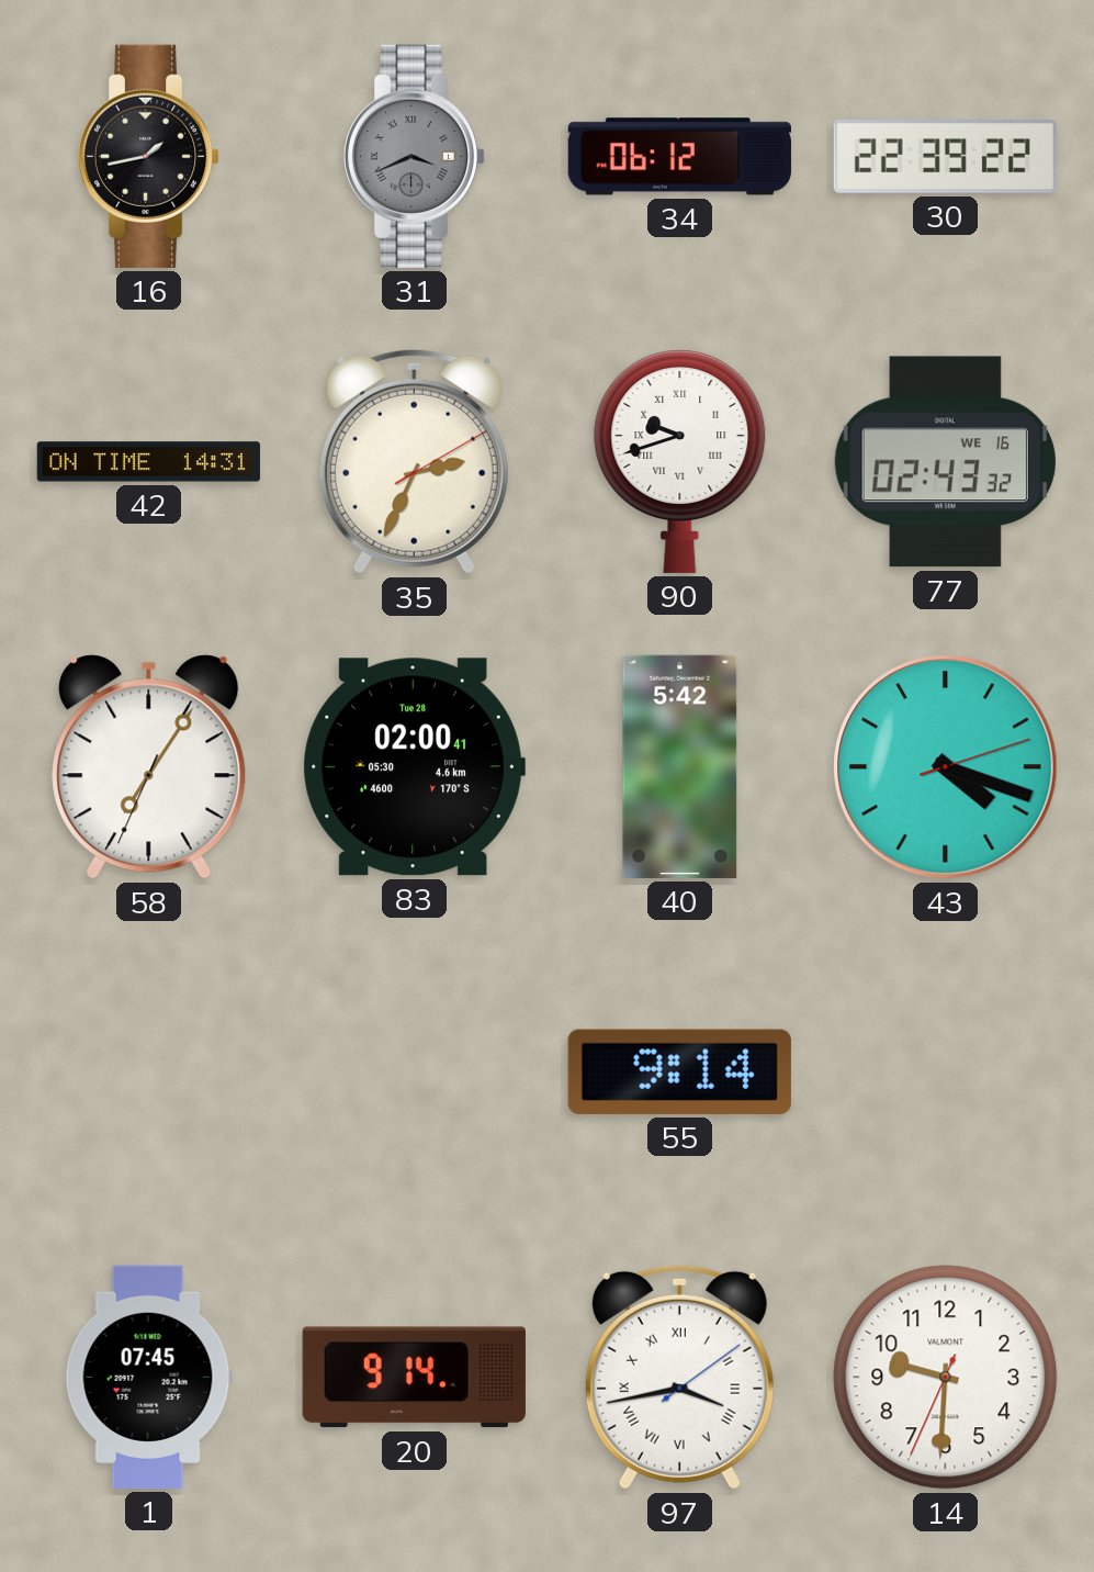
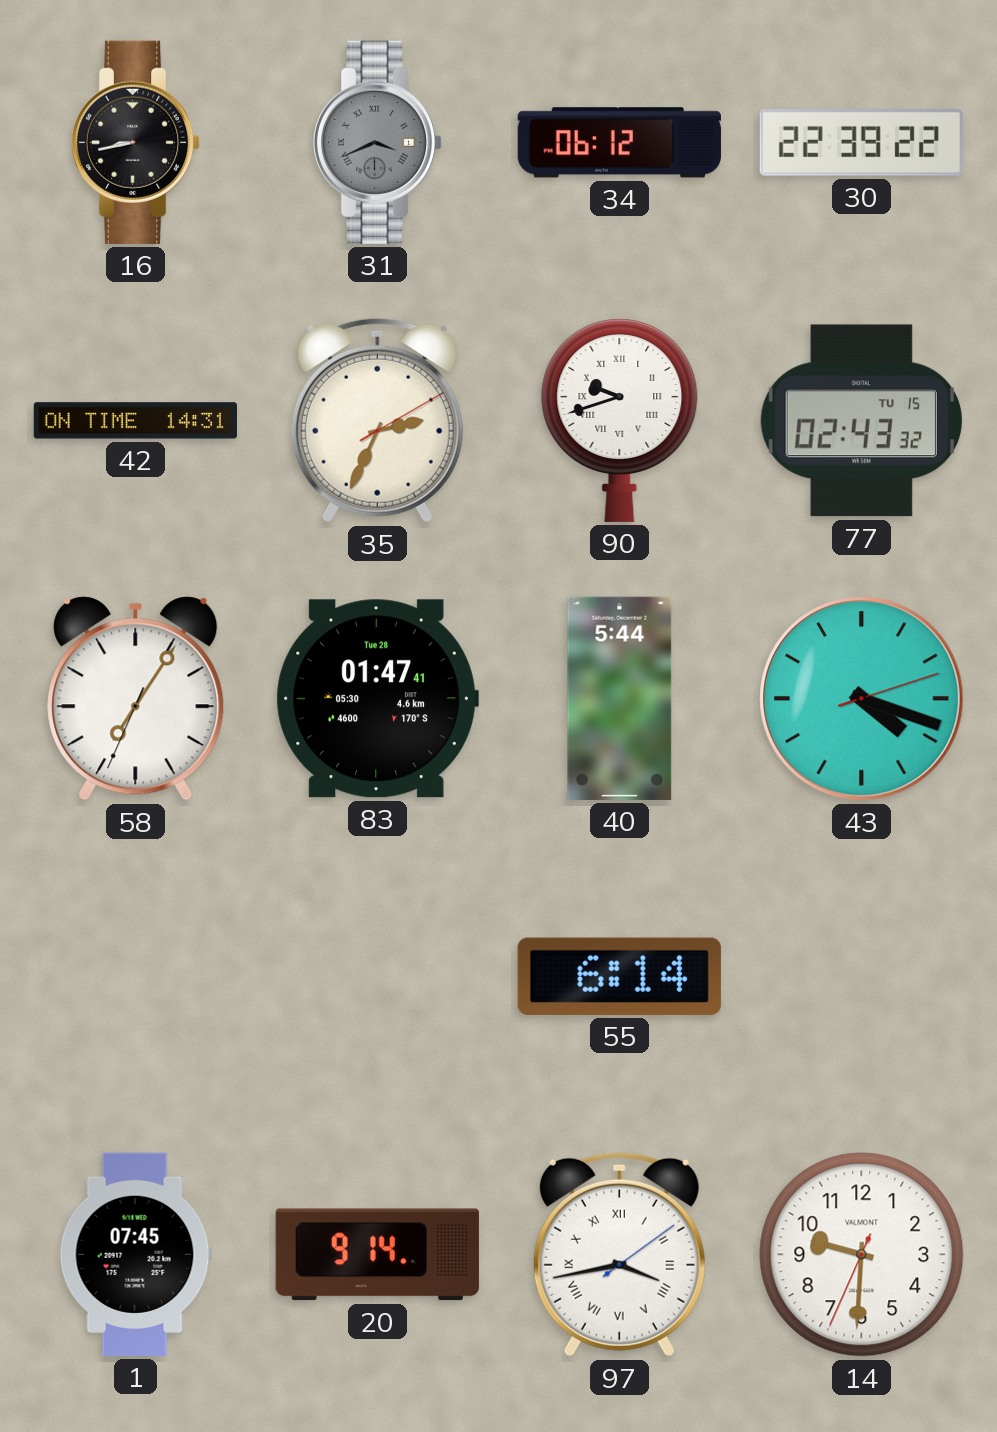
16: 1:43 -> 8:43 (136, 142)
77 date: WE 16 -> TU 15 (861, 421)
83: 02:00 -> 01:47 (377, 699)
40: 5:42 -> 5:44 (620, 698)
55: 9:14 -> 6:14 (619, 976)
